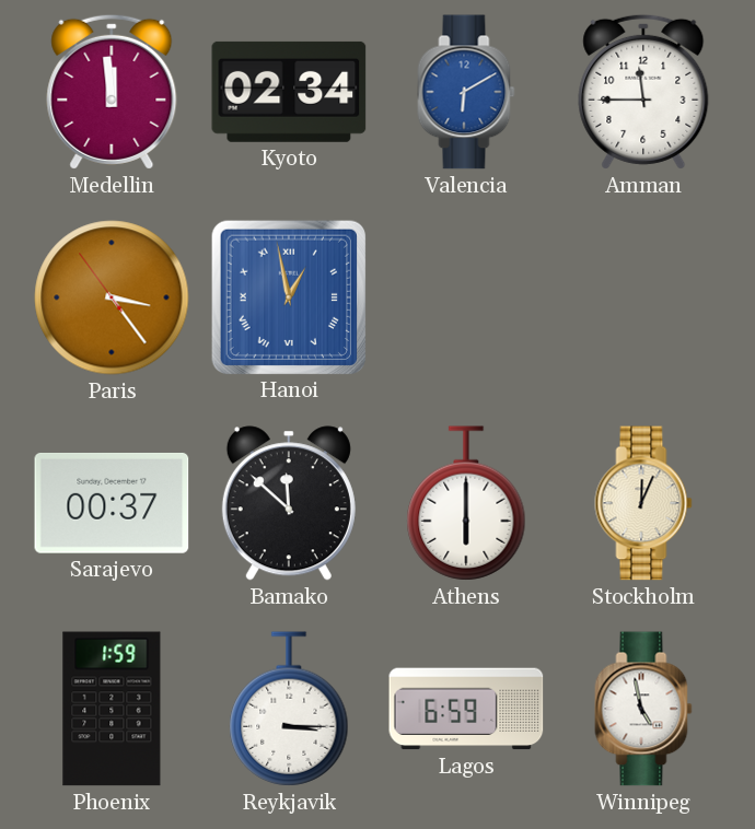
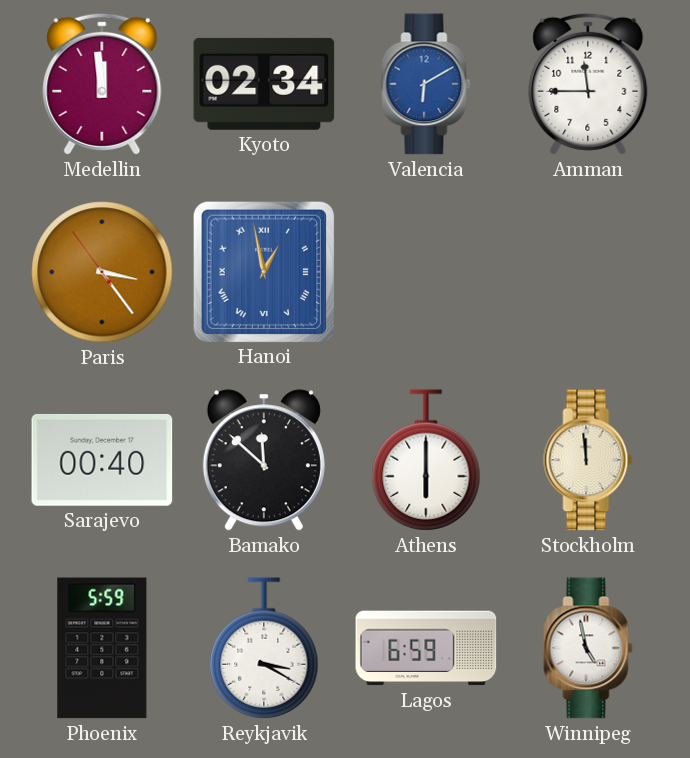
Sarajevo: 00:37 -> 00:40 (102, 460)
Stockholm: 12:04 -> 11:59 (588, 460)
Phoenix: 1:59 -> 5:59 (102, 648)
Reykjavik: 3:15 -> 3:20 (264, 648)
